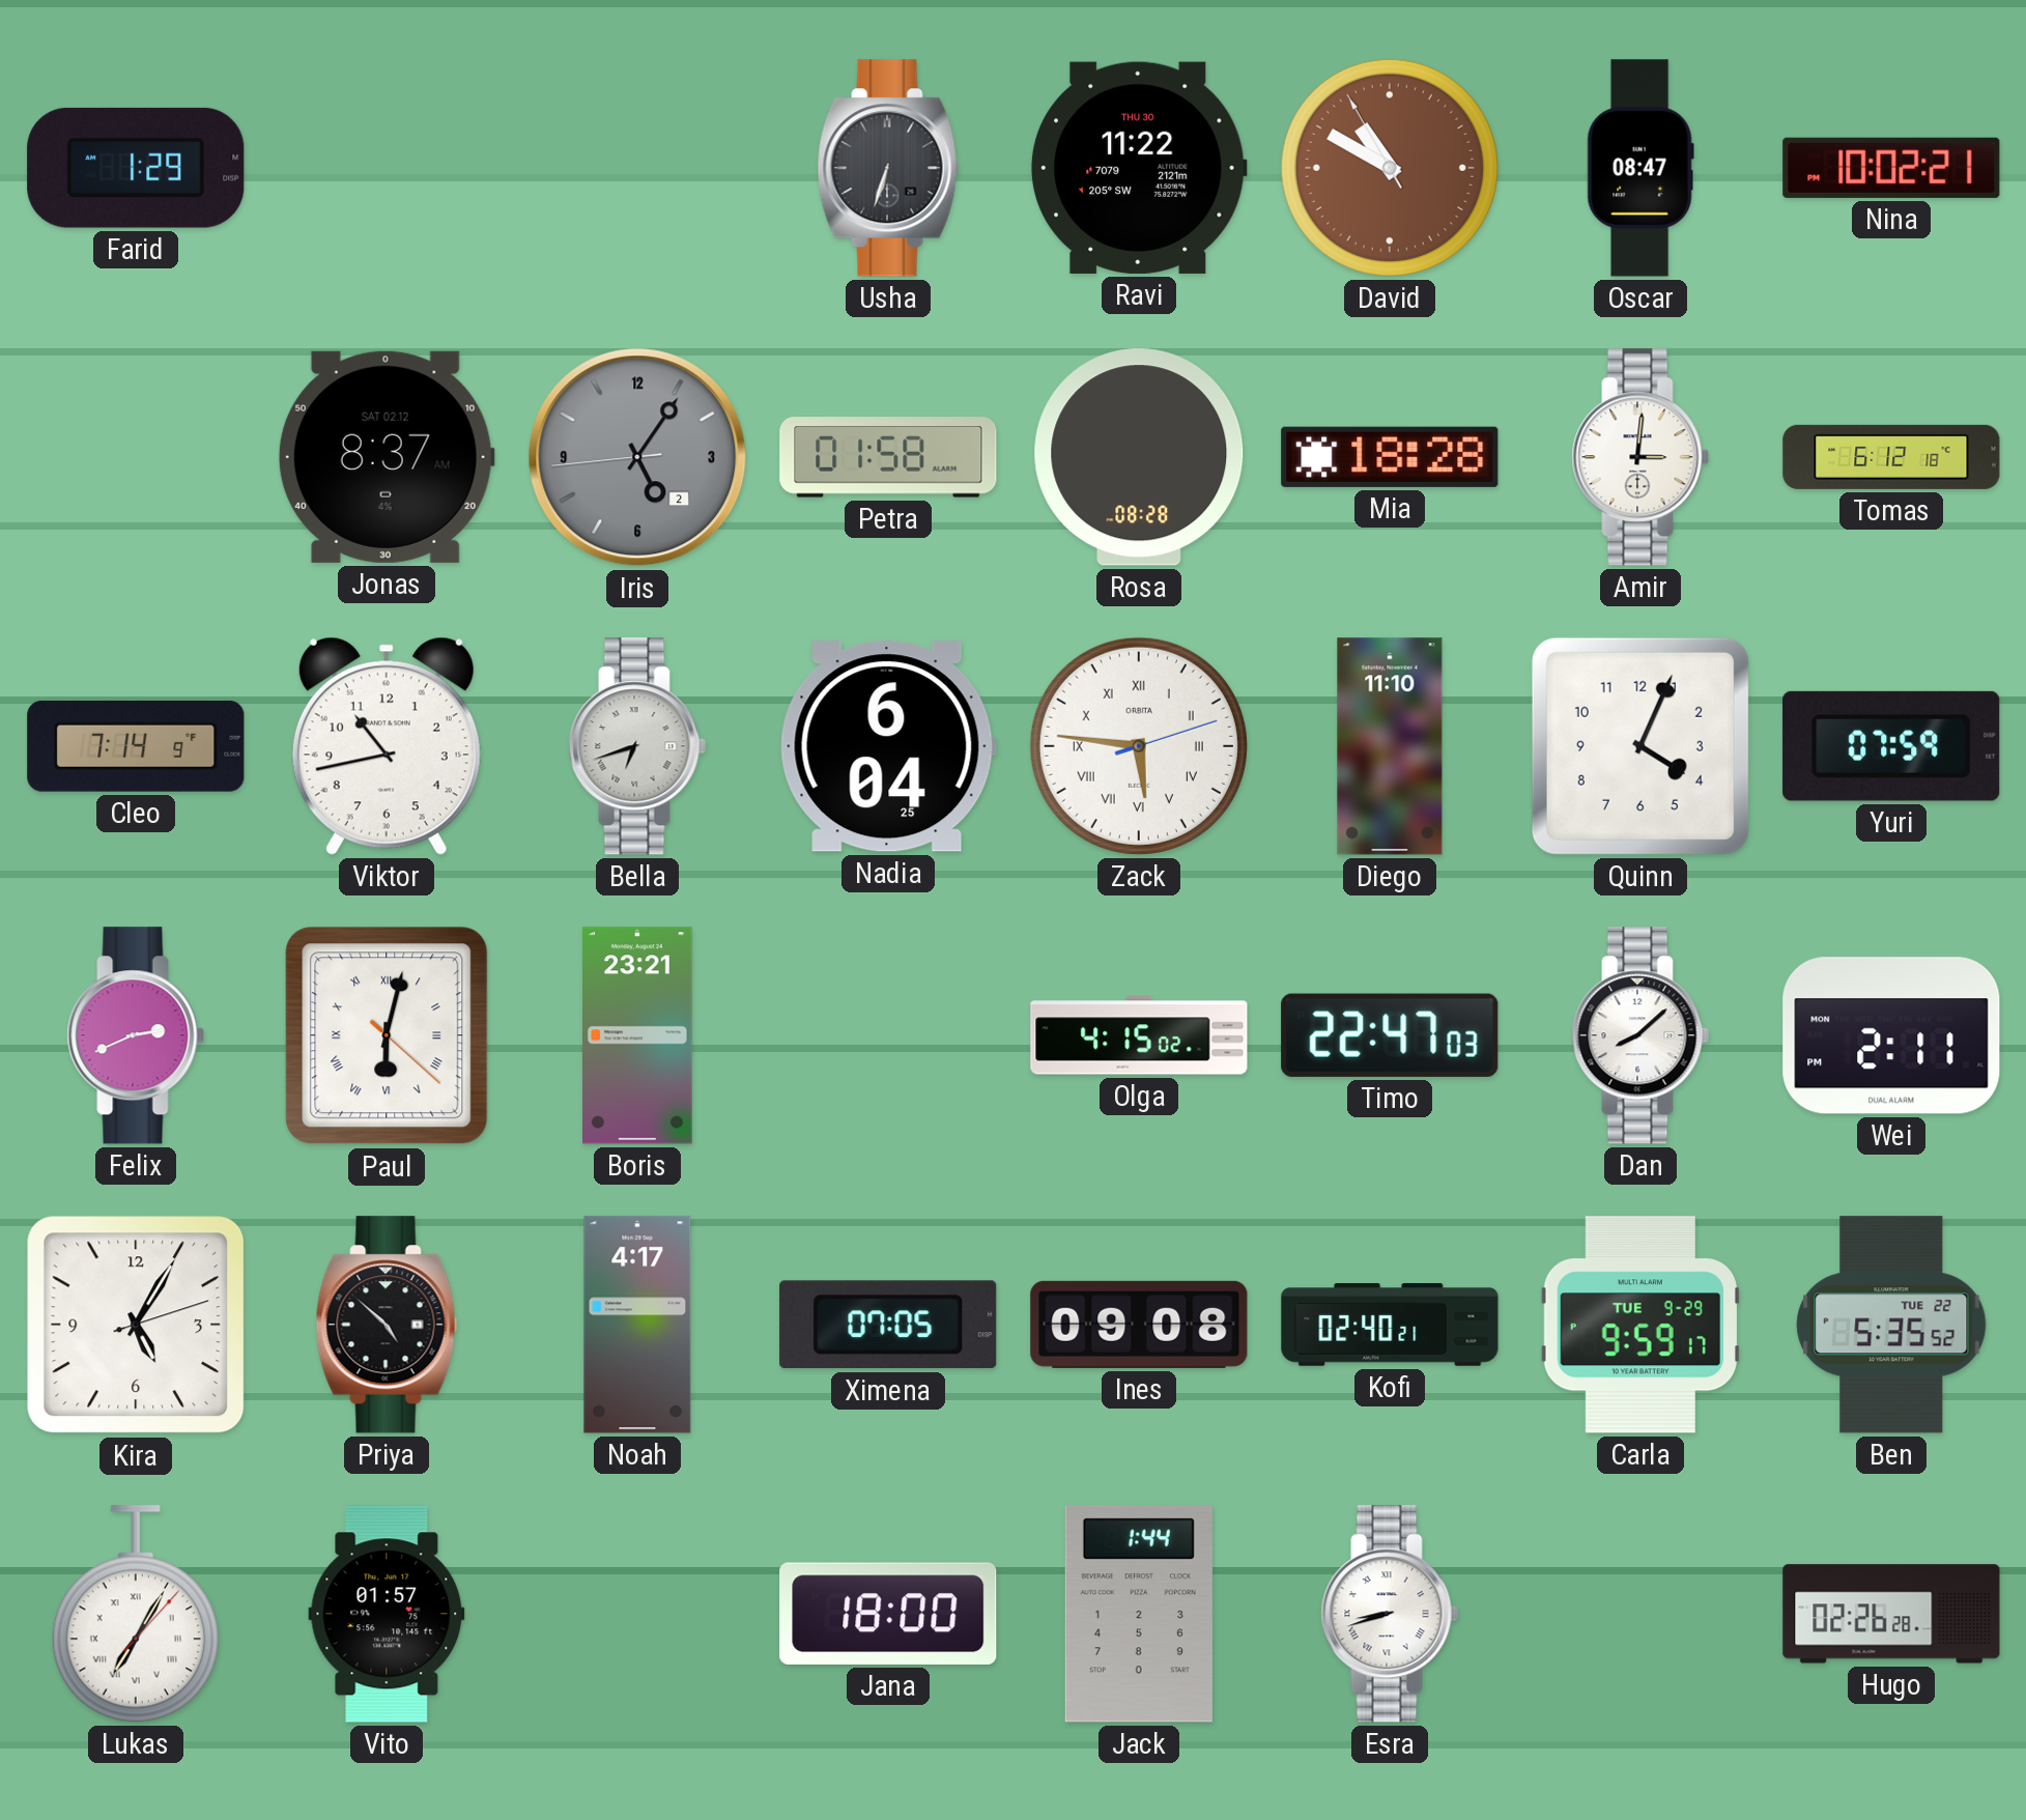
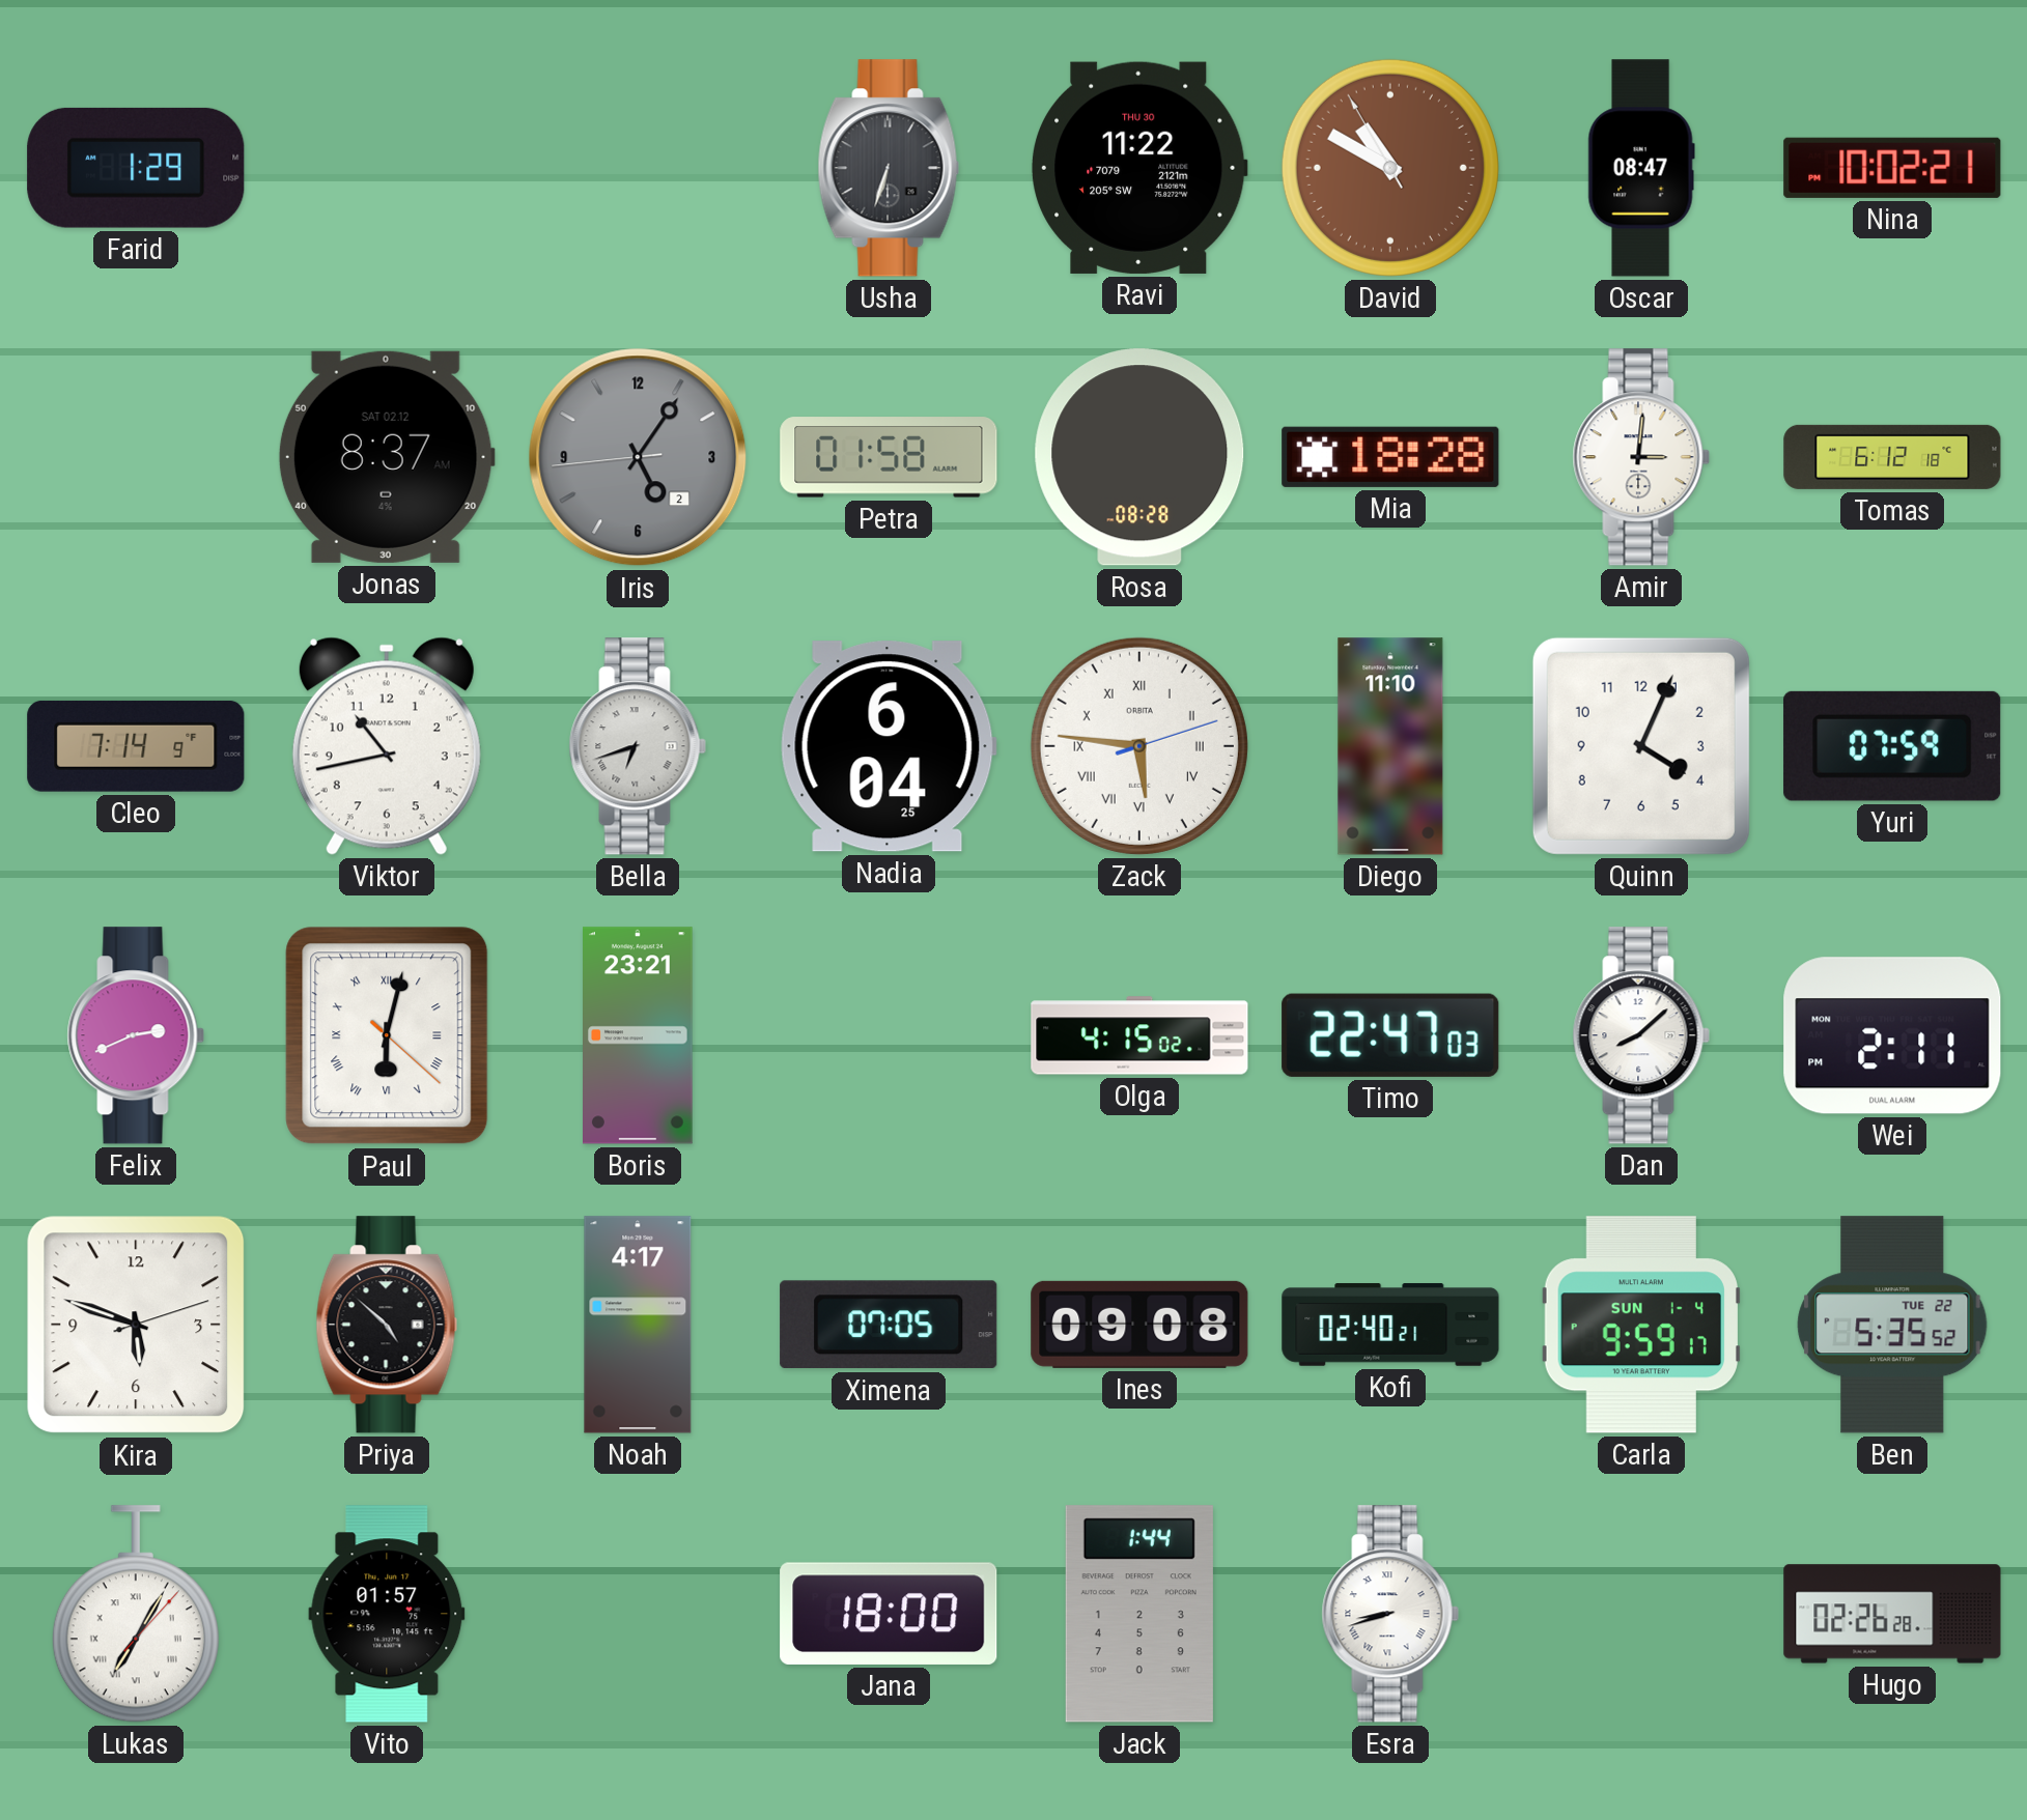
Kira: 5:05 -> 5:48 (136, 1325)
Carla date: TUE 9-29 -> SUN 1-4 (1640, 1325)
